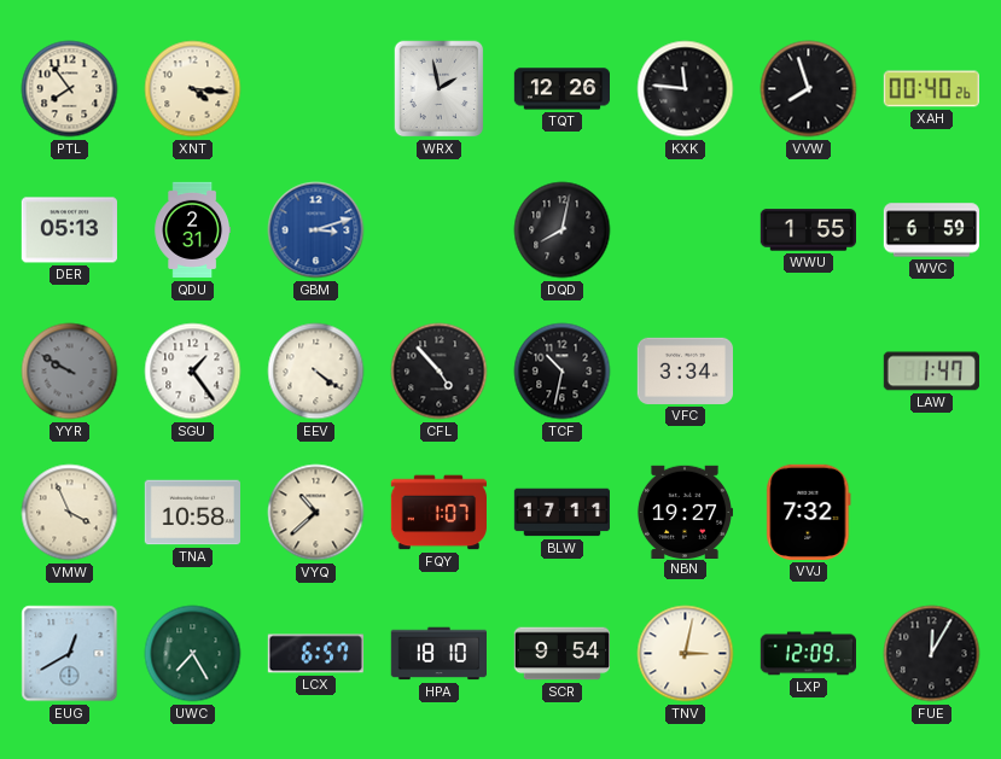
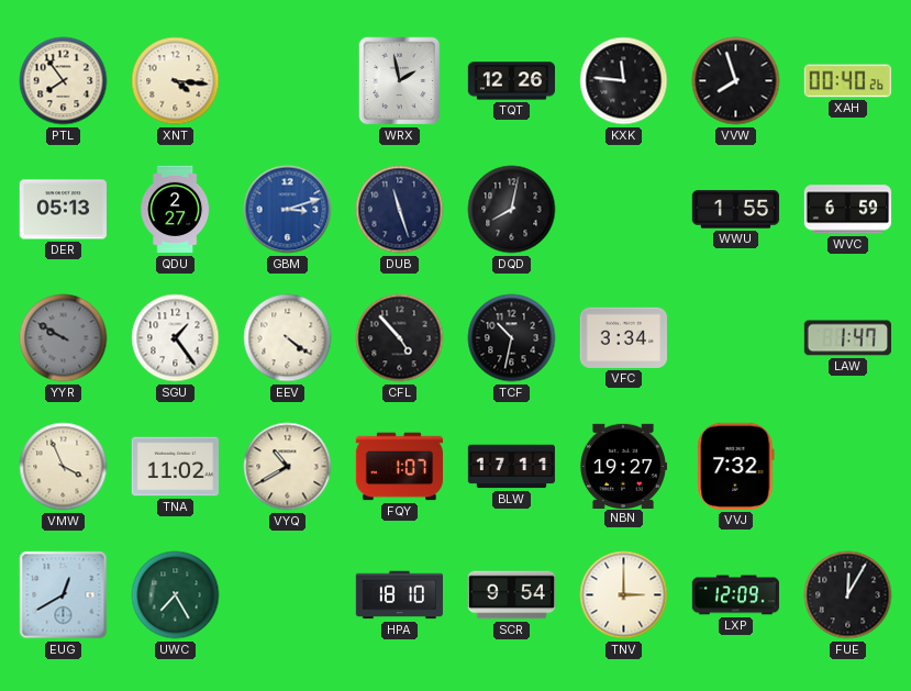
QDU: 2:31 -> 2:27 (175, 210)
DUB: none -> 11:27 (400, 210)
TNA: 10:58 -> 11:02 (175, 467)
VYQ: 10:38 -> 10:40 (288, 467)
LCX: 6:57 -> none (315, 654)
TNV: 3:02 -> 3:00 (624, 595)
